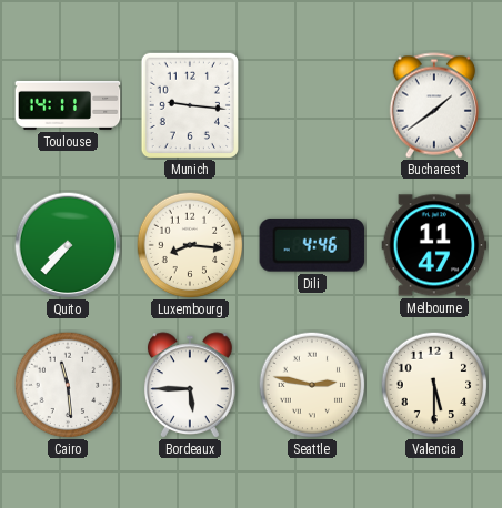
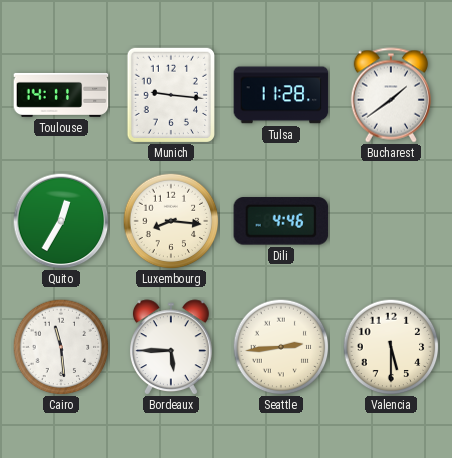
Tulsa: none -> 11:28 (281, 95)
Quito: 7:37 -> 12:35 (61, 221)
Melbourne: 11:47 -> none (434, 245)
Seattle: 2:47 -> 2:44 (281, 347)
